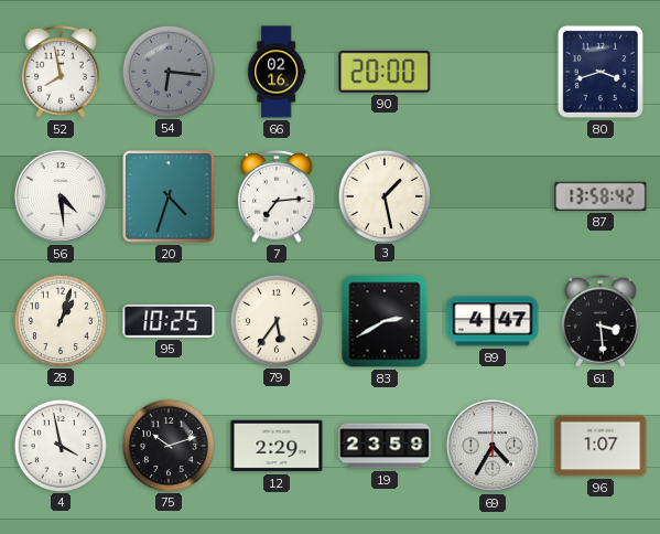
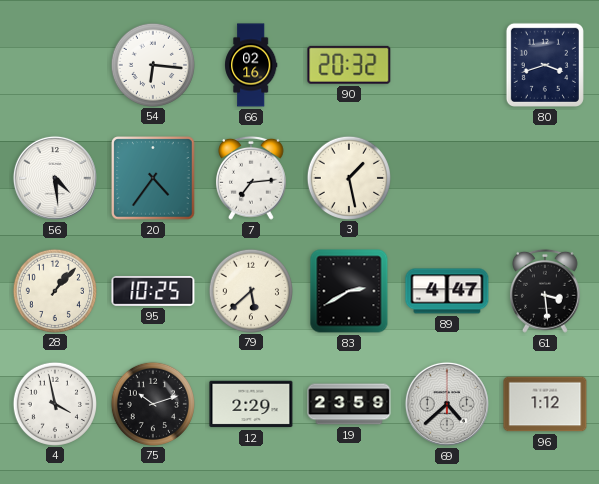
52: 7:58 -> none (62, 72)
54 dial: grey -> white (152, 64)
90: 20:00 -> 20:32 (349, 65)
20: 4:33 -> 4:36 (153, 178)
87: 13:58 -> none (601, 196)
28: 1:03 -> 1:07 (54, 290)
79: 5:36 -> 5:38 (250, 290)
69: 4:35 -> 4:38 (447, 404)
96: 1:07 -> 1:12 (545, 404)
